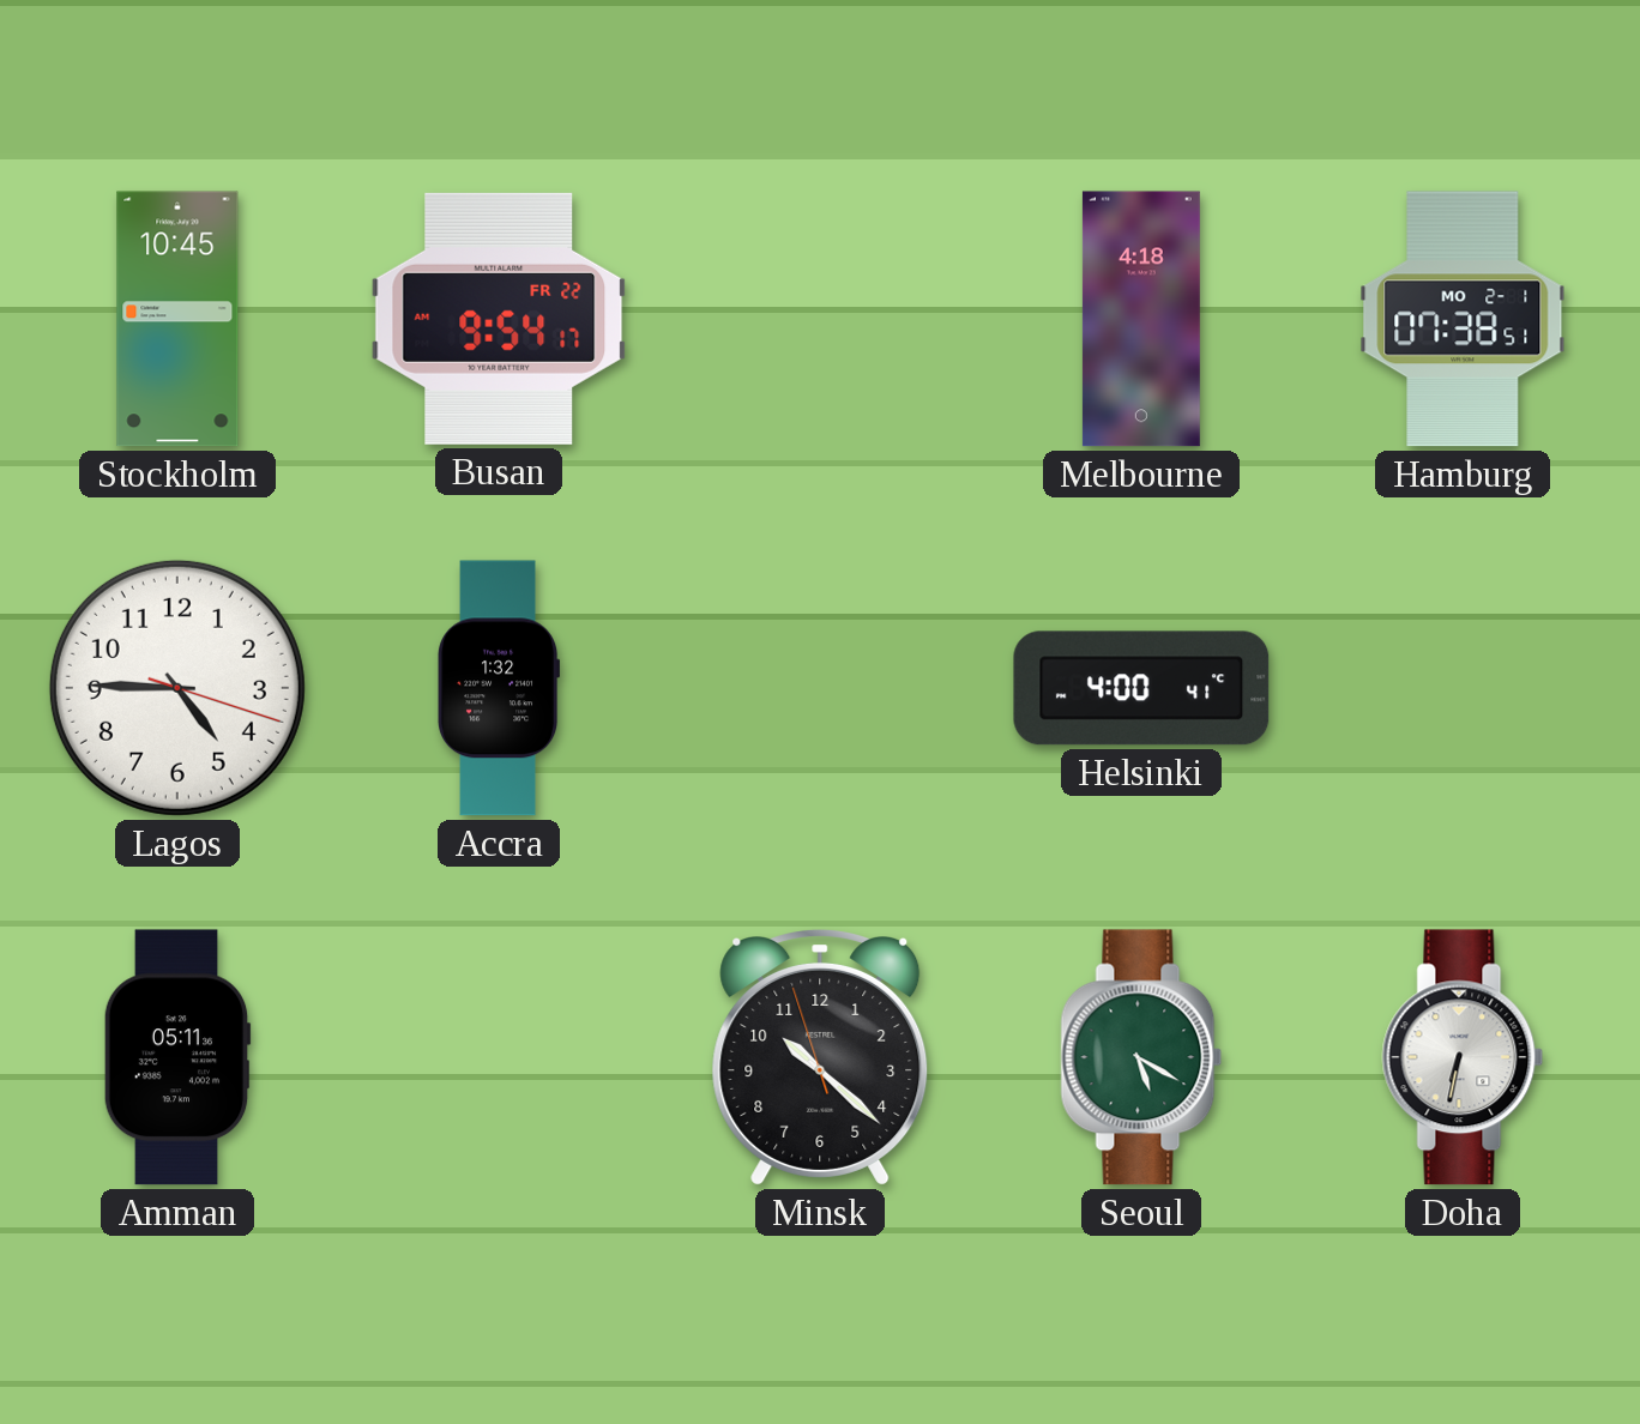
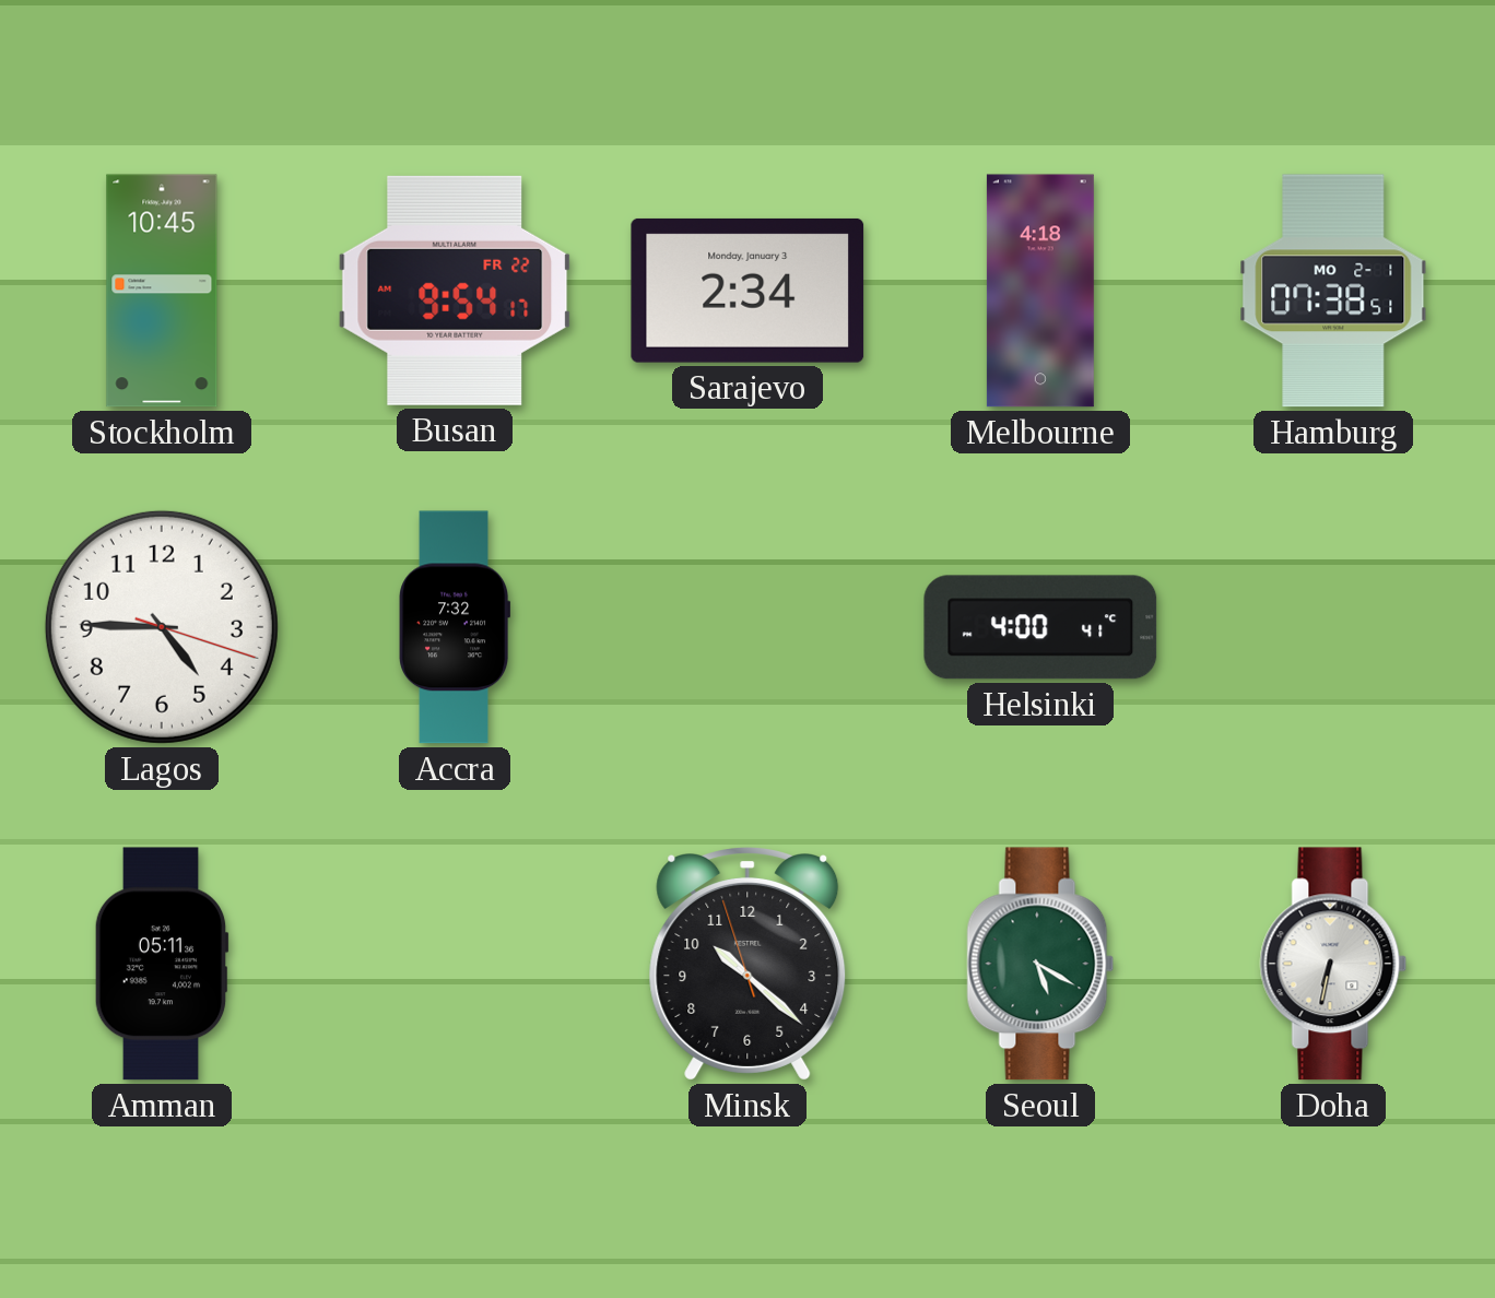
Sarajevo: none -> 2:34 (747, 291)
Accra: 1:32 -> 7:32 (455, 627)
